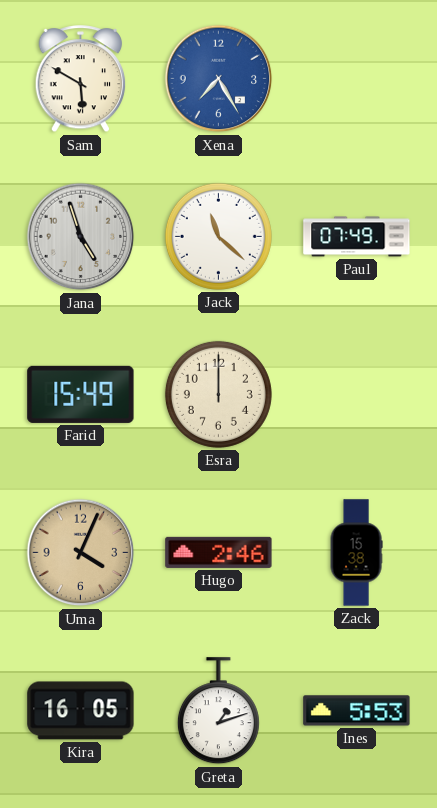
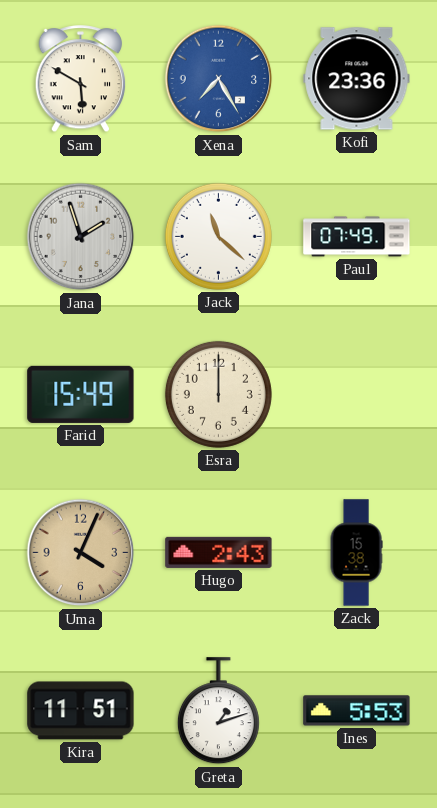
Kofi: none -> 23:36 (357, 79)
Jana: 4:57 -> 1:57 (81, 237)
Hugo: 2:46 -> 2:43 (219, 552)
Kira: 16:05 -> 11:51 (81, 711)
